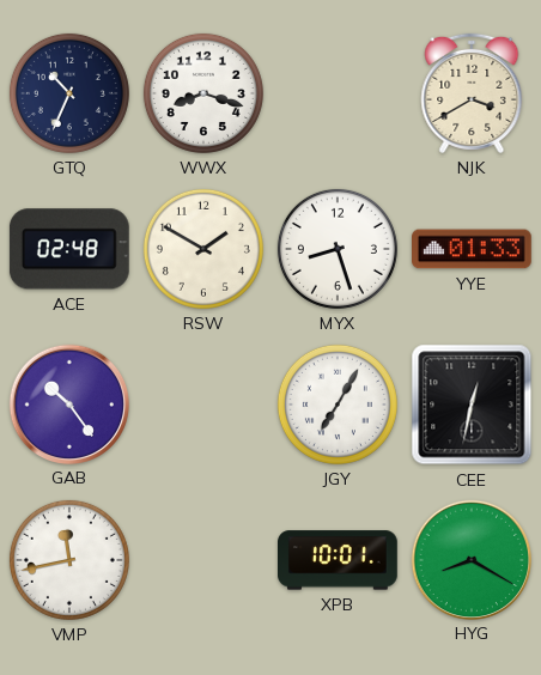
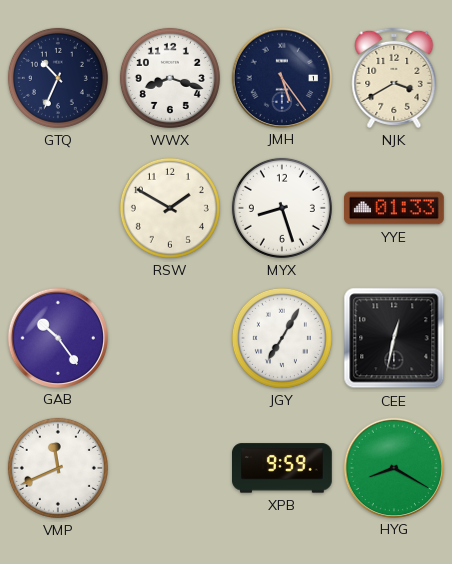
JMH: none -> 5:24 (281, 77)
ACE: 02:48 -> none (69, 249)
VMP: 11:43 -> 11:41 (58, 468)
XPB: 10:01 -> 9:59 (283, 468)
